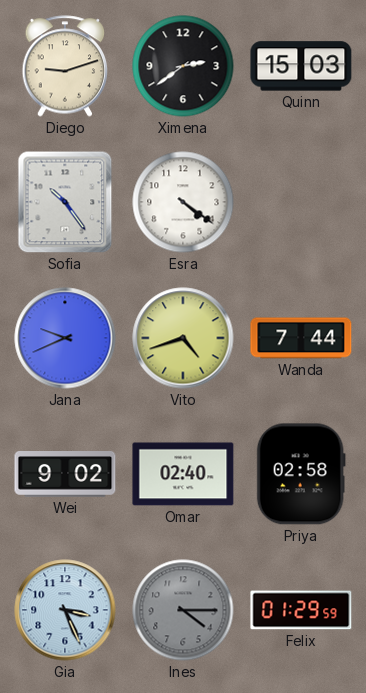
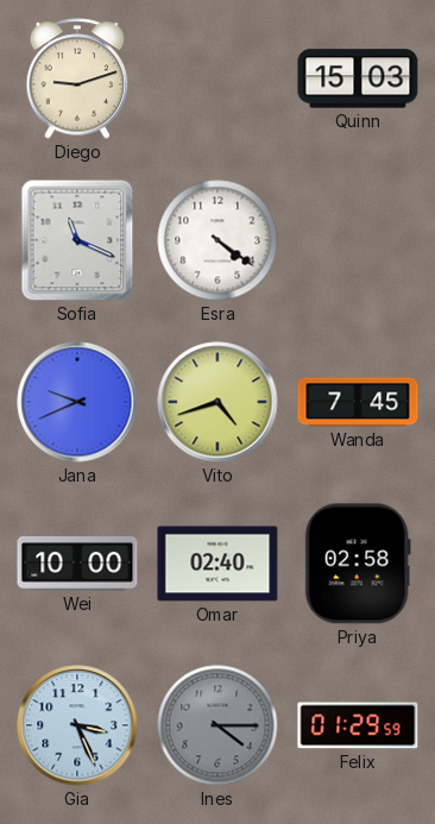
Ximena: 2:39 -> none (183, 66)
Sofia: 10:24 -> 11:19 (77, 240)
Wanda: 7:44 -> 7:45 (358, 402)
Wei: 9:02 -> 10:00 (77, 564)
